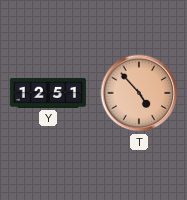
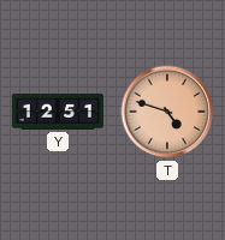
T: 4:53 -> 4:48 (167, 112)
